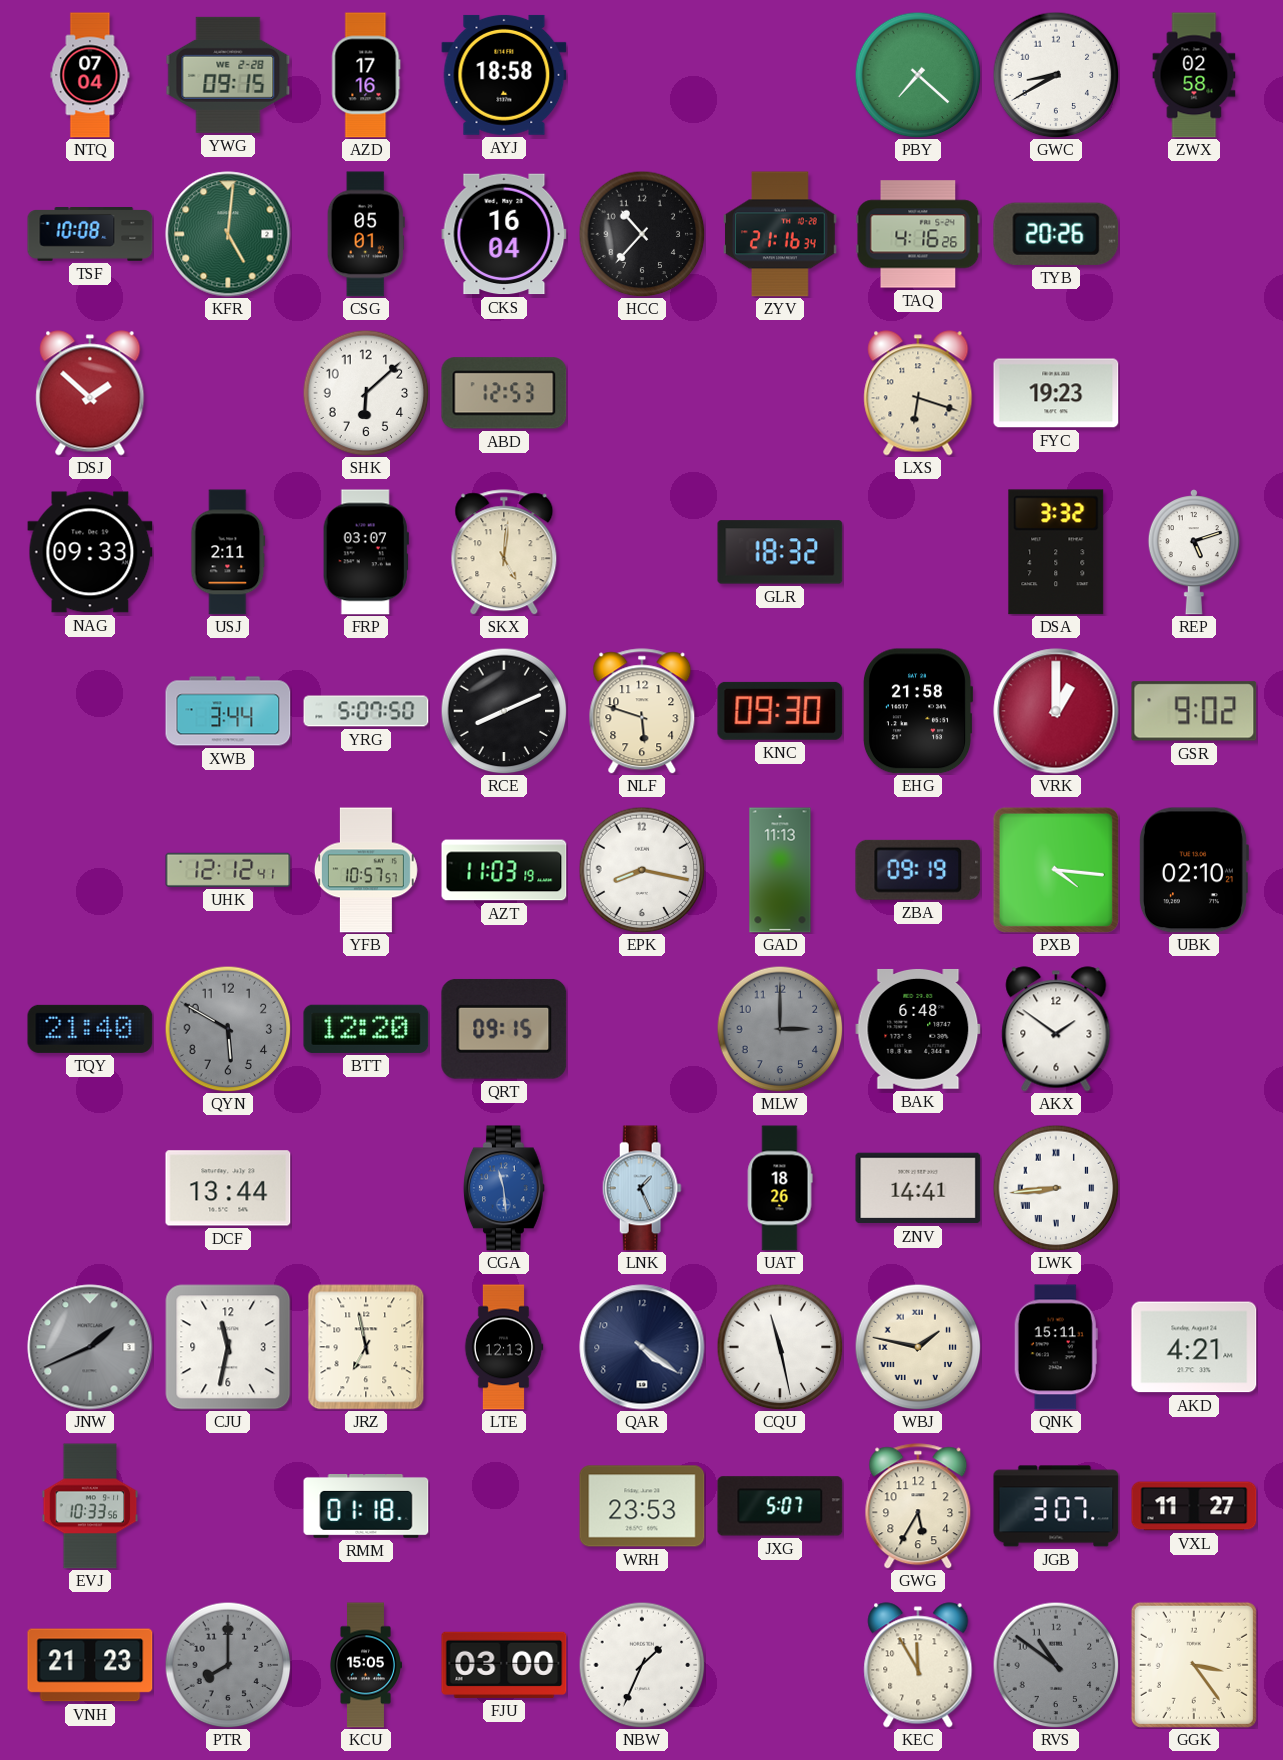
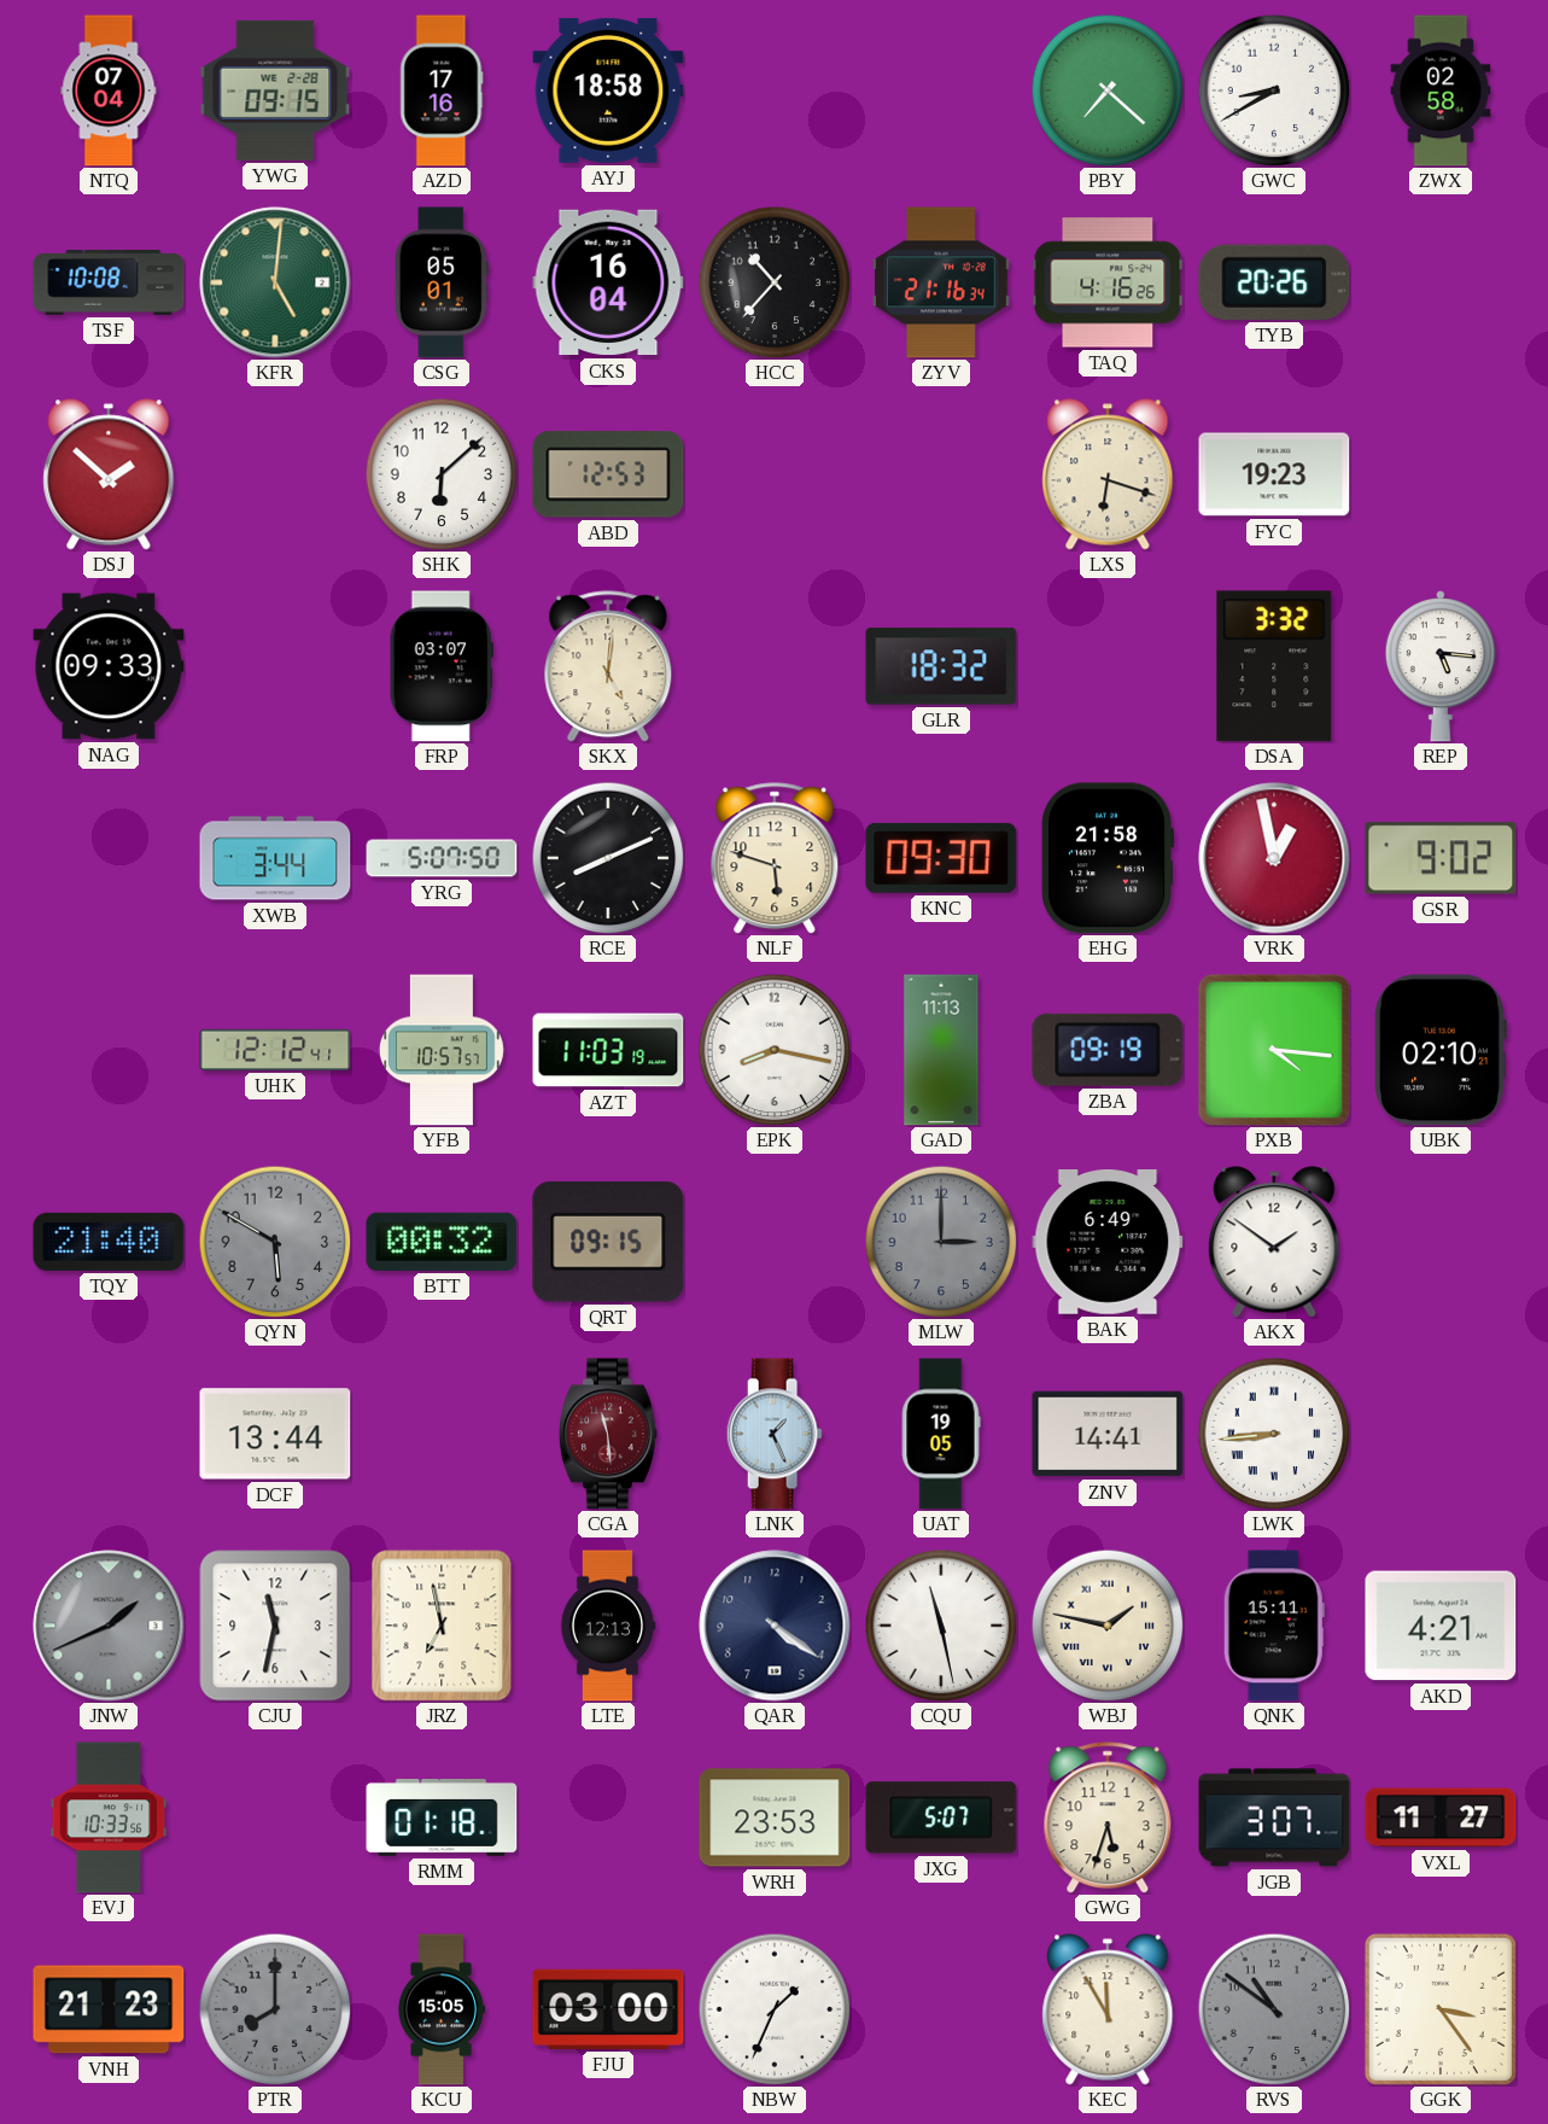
USJ: 2:11 -> none (228, 552)
REP: 5:12 -> 5:16 (1441, 666)
VRK: 1:00 -> 12:58 (1274, 858)
BTT: 12:20 -> 00:32 (442, 1242)
BAK: 6:48 -> 6:49 (1108, 1242)
CGA dial: blue -> burgundy (608, 1434)
UAT: 18:26 -> 19:05 (941, 1434)
GWG: 5:35 -> 5:33 (1108, 1817)
